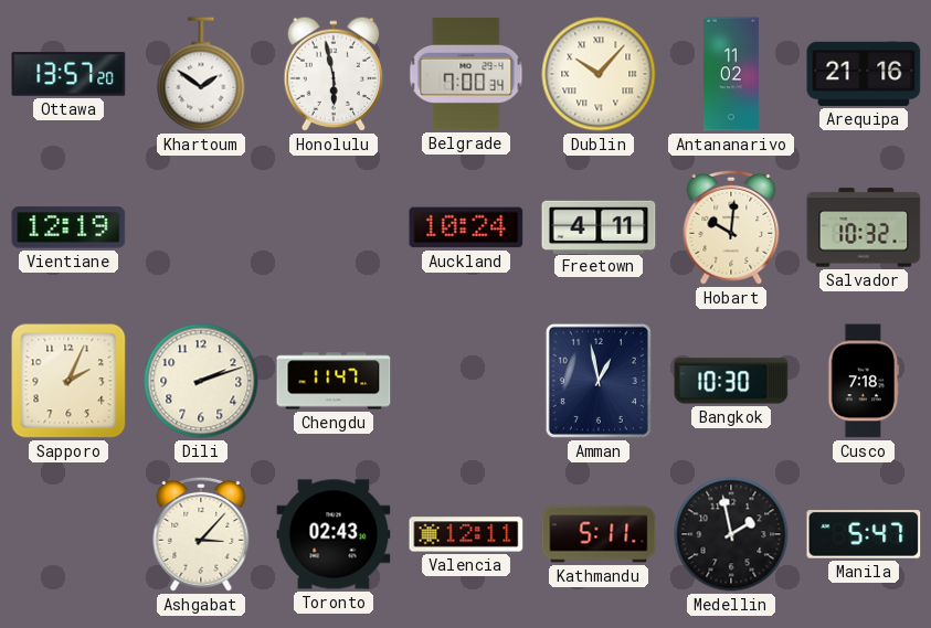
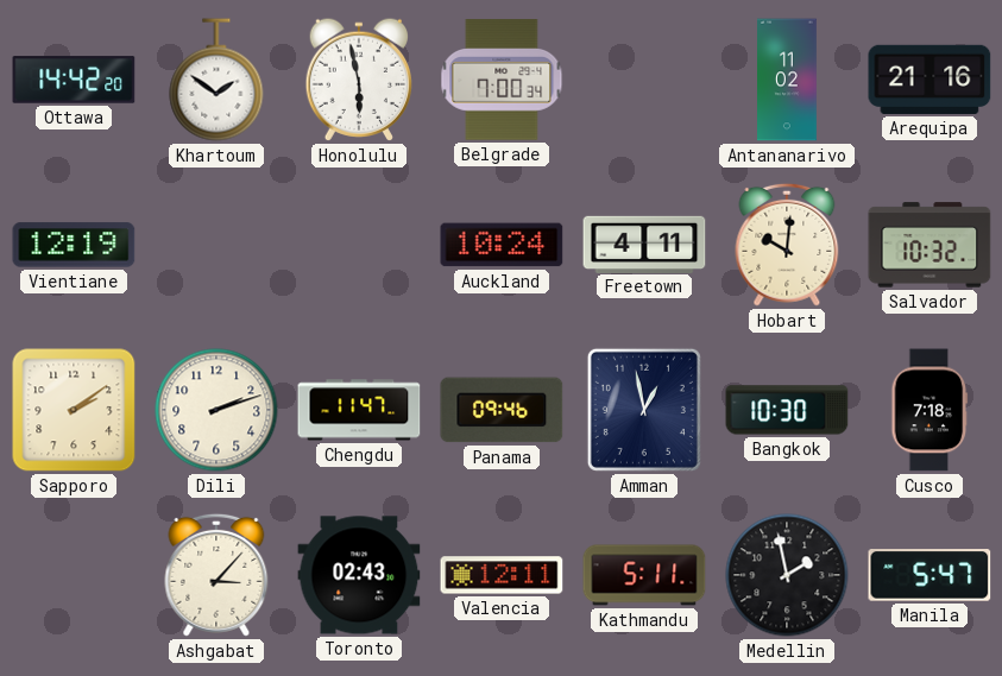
Ottawa: 13:57 -> 14:42 (74, 80)
Dublin: 10:07 -> none (599, 74)
Sapporo: 2:04 -> 2:09 (74, 410)
Panama: none -> 09:46 (502, 410)
